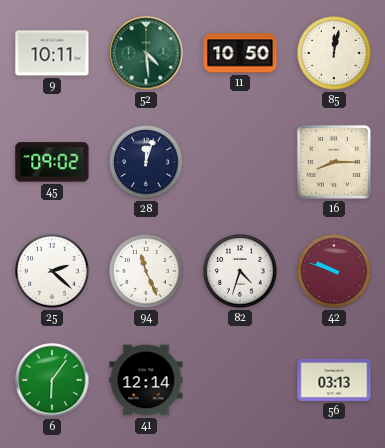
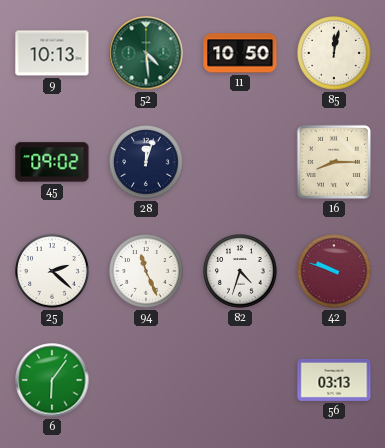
9: 10:11 -> 10:13 (52, 53)
41: 12:14 -> none (146, 380)
